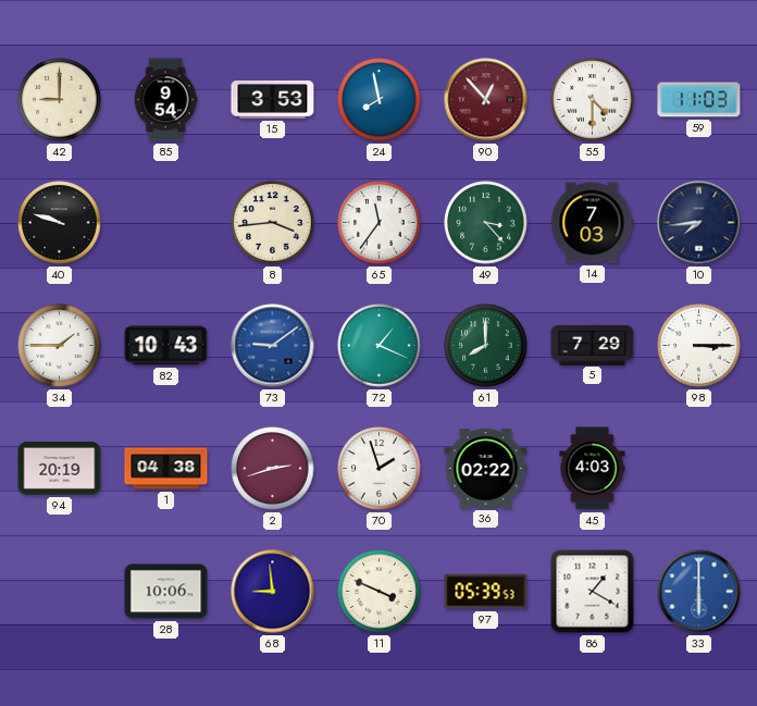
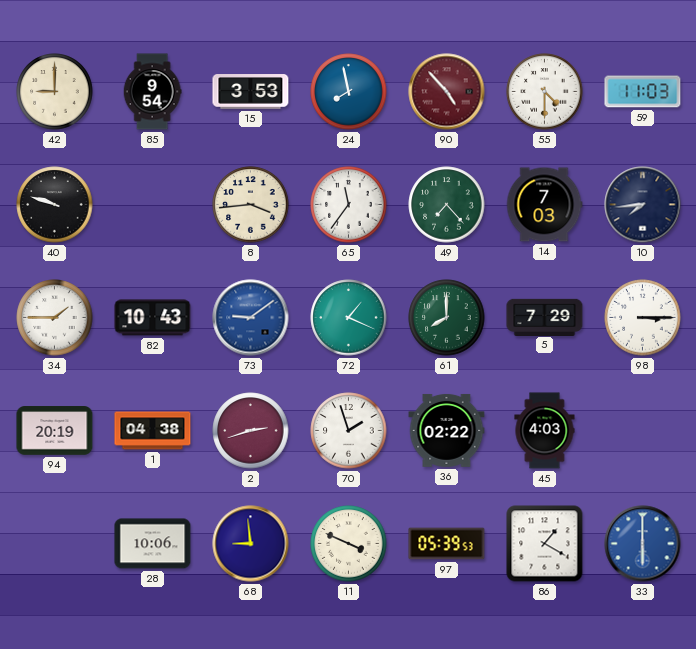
90: 12:53 -> 4:53 (447, 92)
49: 3:23 -> 7:23 (447, 205)
